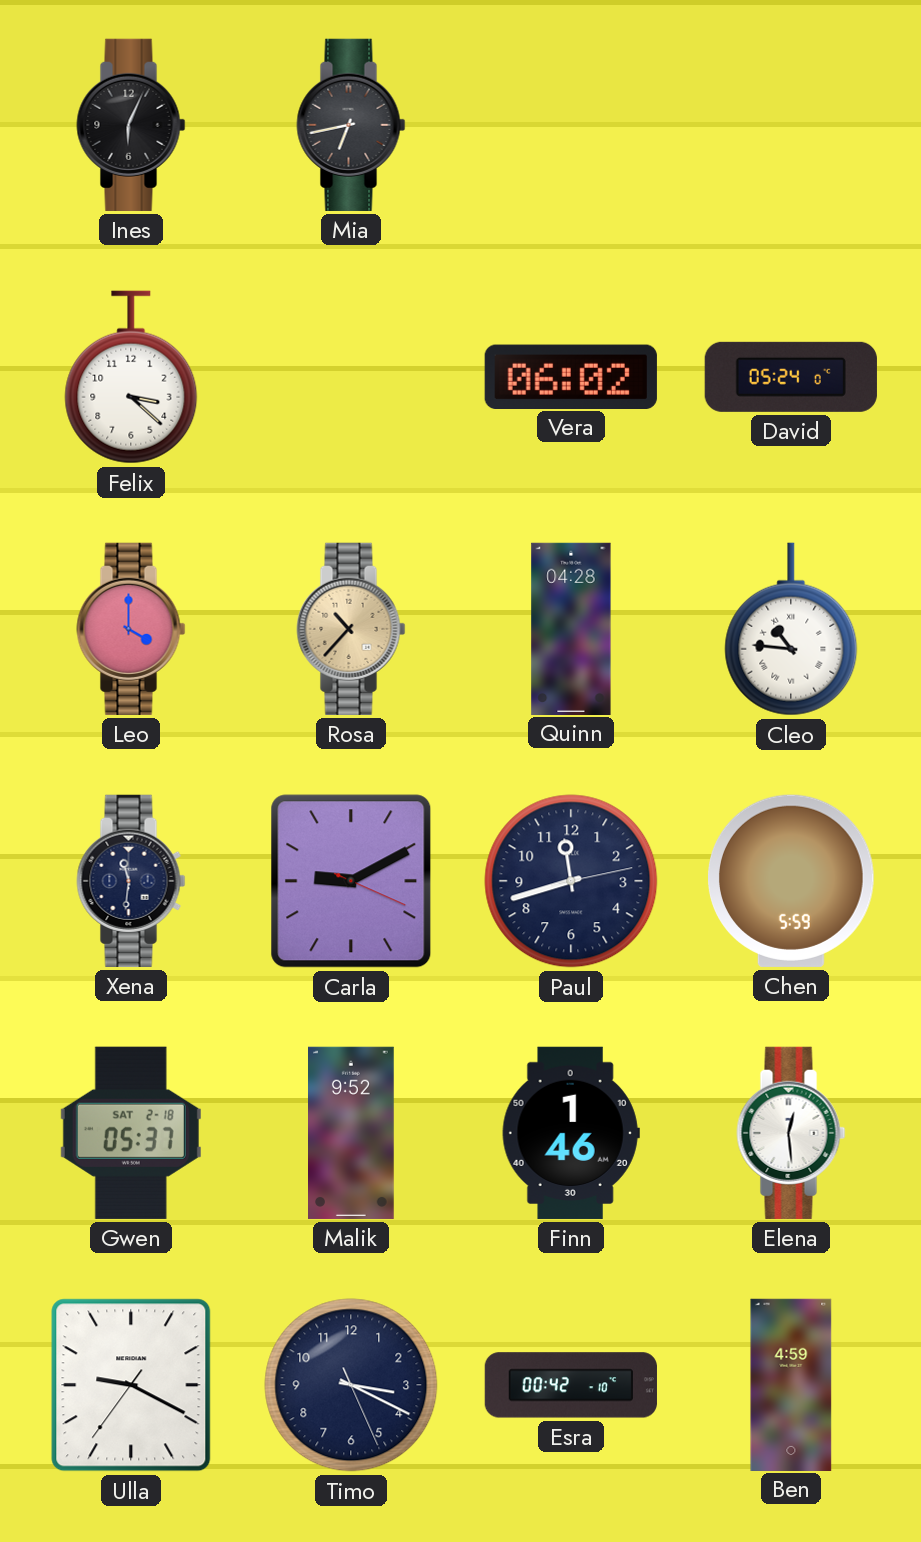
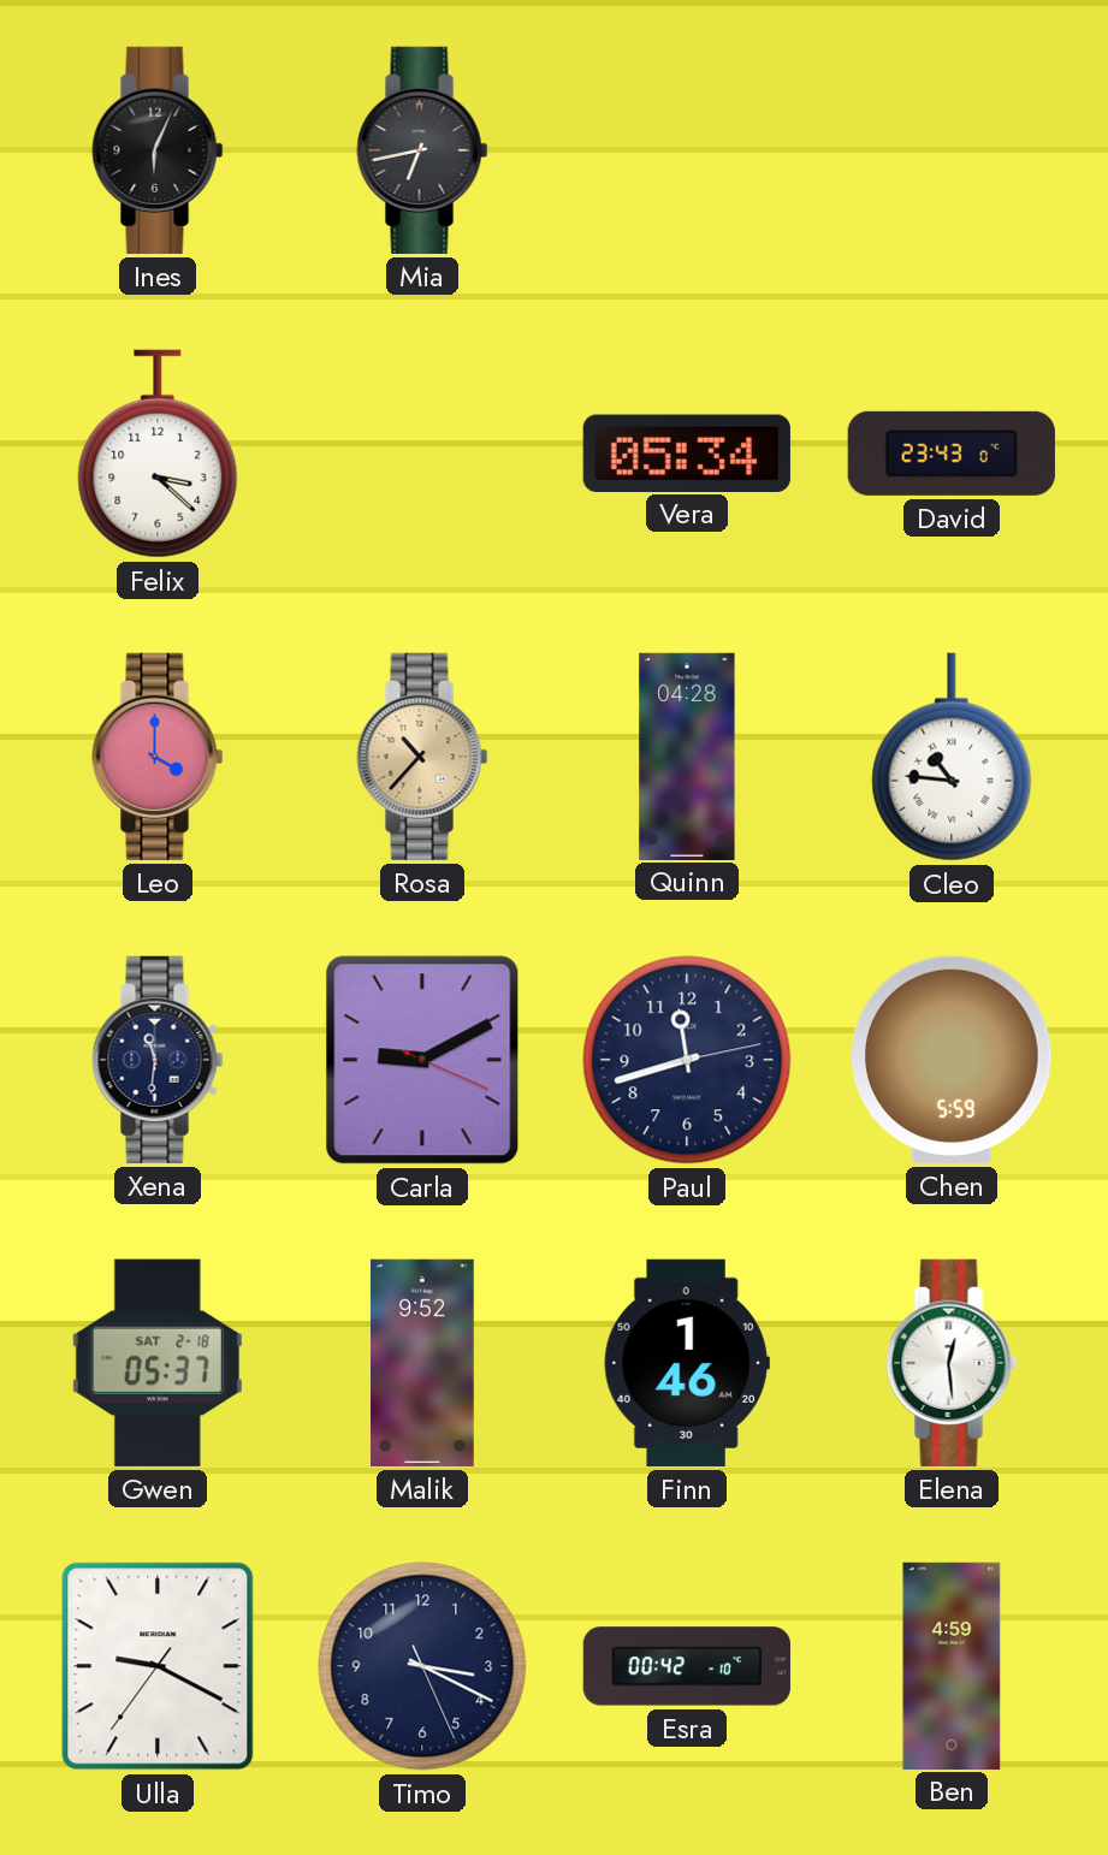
Vera: 06:02 -> 05:34 (687, 452)
David: 05:24 -> 23:43 (952, 454)
